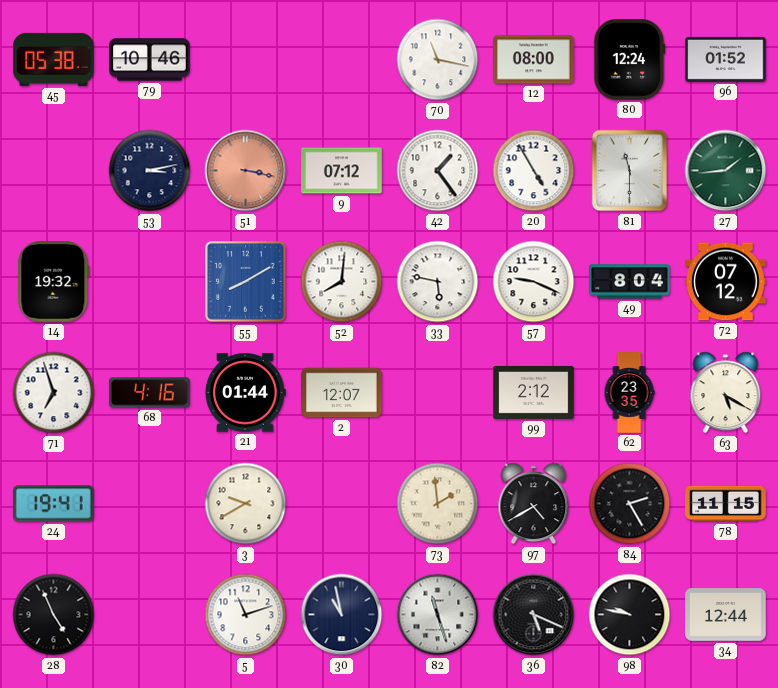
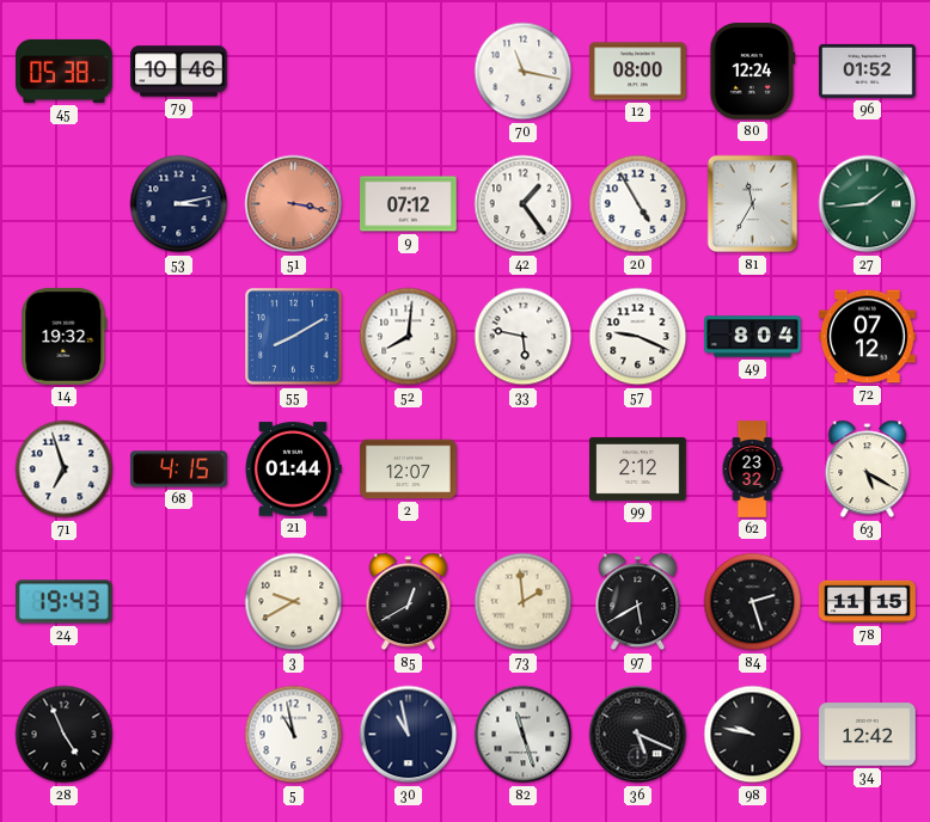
81: 11:30 -> 11:35 (753, 204)
68: 4:16 -> 4:15 (179, 470)
62: 23:35 -> 23:32 (752, 470)
24: 19:41 -> 19:43 (65, 602)
85: none -> 12:40 (409, 602)
97: 4:40 -> 5:40 (638, 602)
84: 2:25 -> 2:27 (753, 602)
5: 11:12 -> 10:58 (294, 735)
34: 12:44 -> 12:42 (868, 735)
